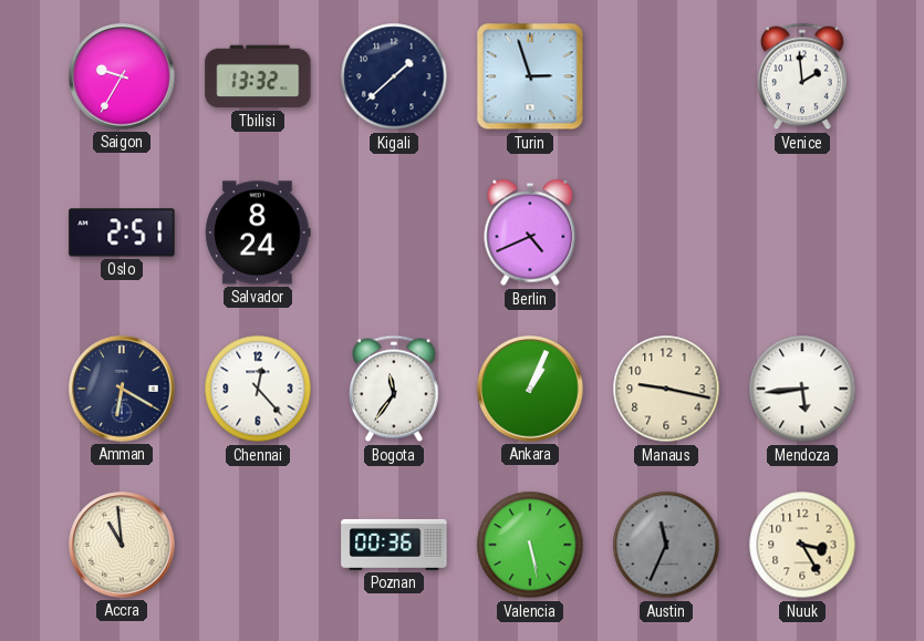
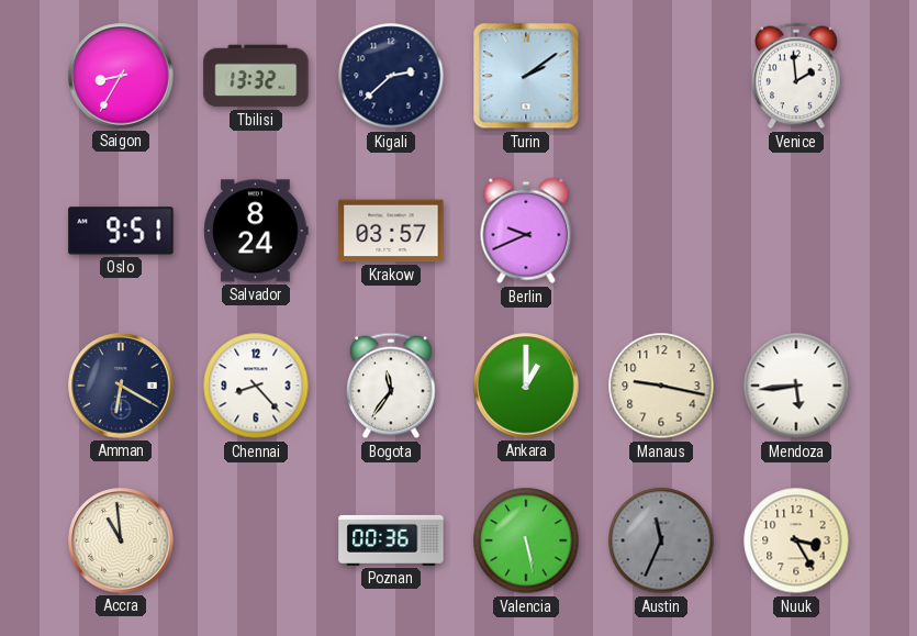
Saigon: 9:35 -> 8:35 (121, 76)
Kigali: 1:38 -> 2:38 (391, 76)
Turin: 2:57 -> 2:09 (526, 76)
Oslo: 2:51 -> 9:51 (121, 231)
Krakow: none -> 03:57 (391, 231)
Berlin: 4:41 -> 9:41 (526, 231)
Chennai: 12:23 -> 8:23 (256, 386)
Ankara: 1:04 -> 1:00 (526, 386)
